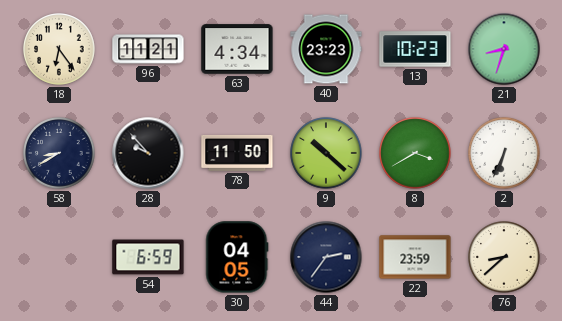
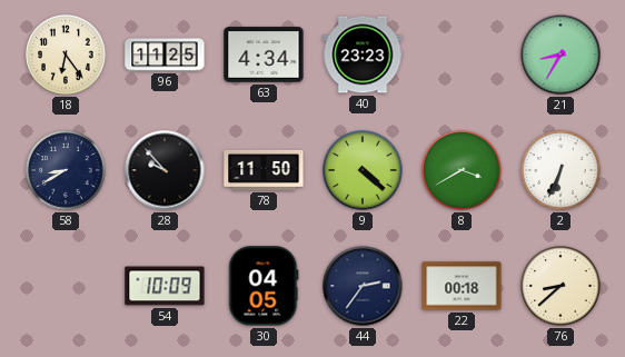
96: 11:21 -> 11:25 (165, 54)
13: 10:23 -> none (415, 49)
21: 8:33 -> 8:35 (560, 54)
9: 10:22 -> 4:22 (363, 170)
54: 6:59 -> 10:09 (165, 286)
22: 23:59 -> 00:18 (462, 286)
